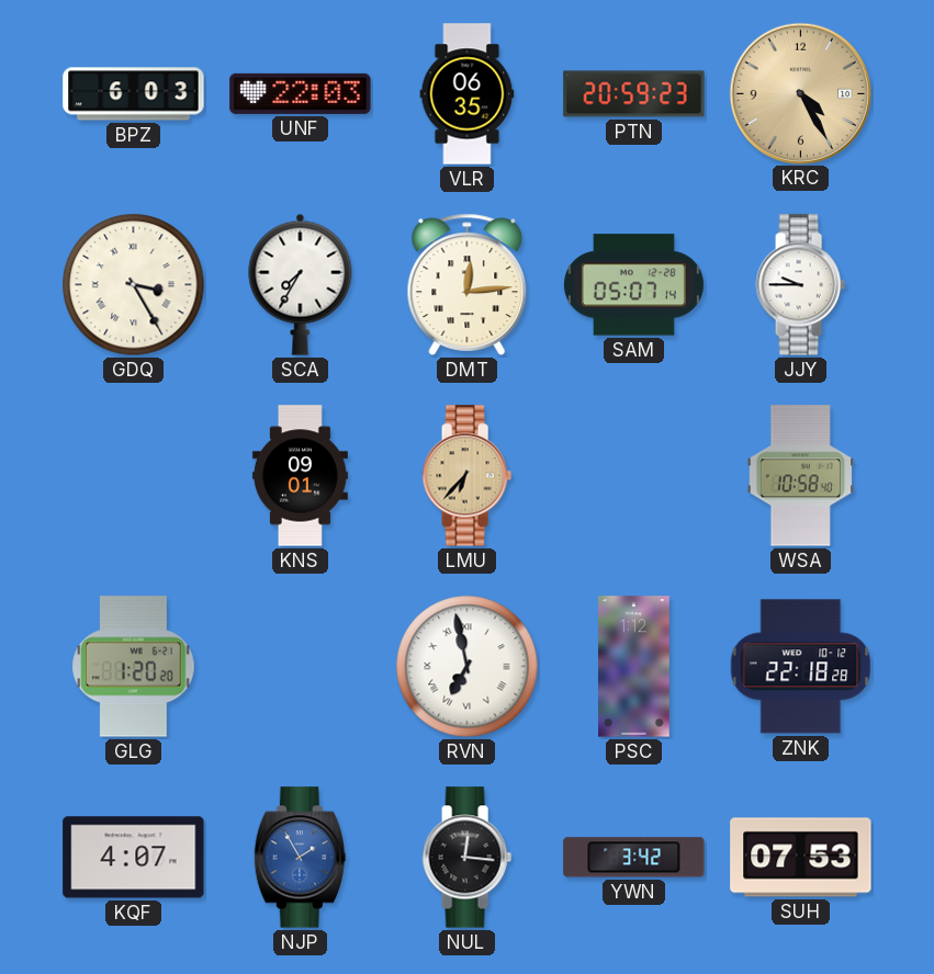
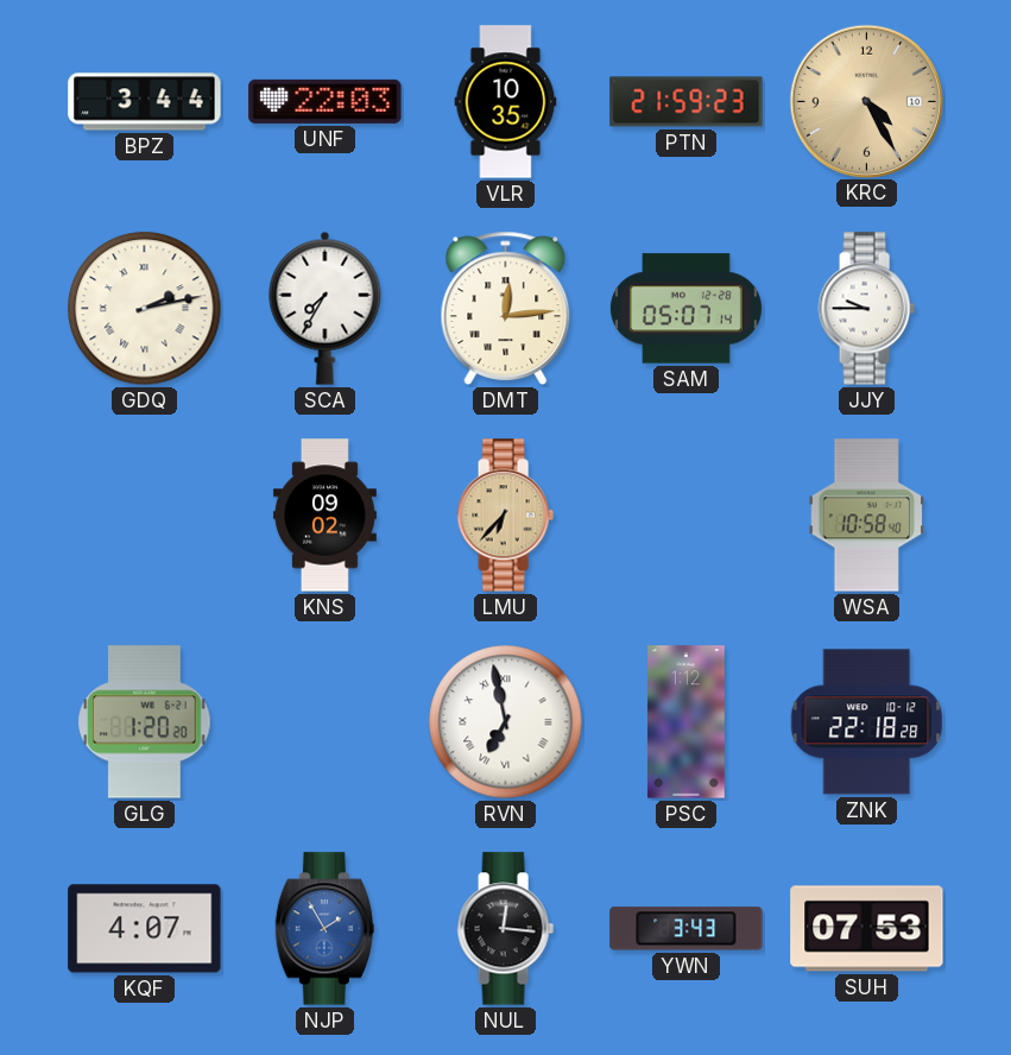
BPZ: 6:03 -> 3:44 (145, 102)
VLR: 06:35 -> 10:35 (506, 102)
PTN: 20:59 -> 21:59 (687, 102)
GDQ: 3:25 -> 2:13 (145, 309)
KNS: 09:01 -> 09:02 (324, 516)
YWN: 3:42 -> 3:43 (687, 929)
